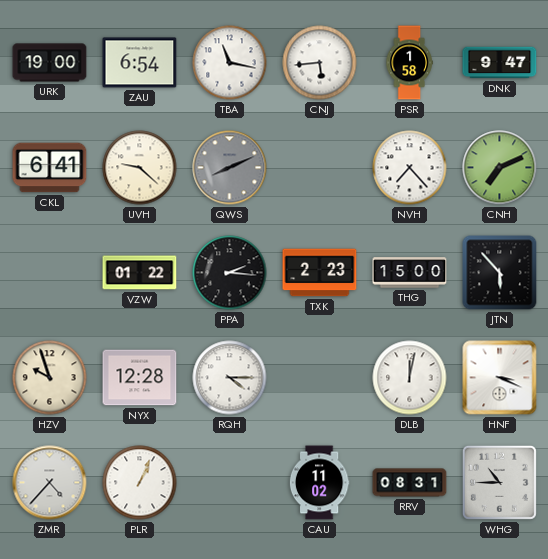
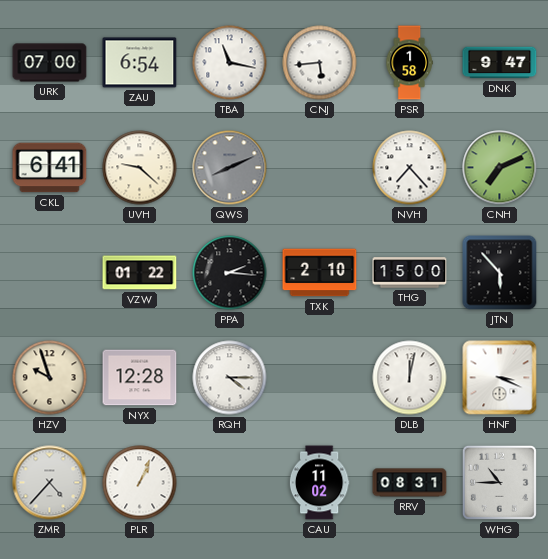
URK: 19:00 -> 07:00 (50, 63)
TXK: 2:23 -> 2:10 (320, 273)
